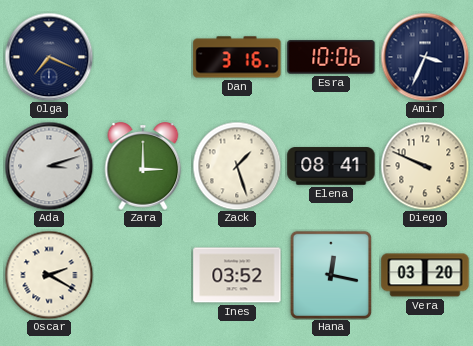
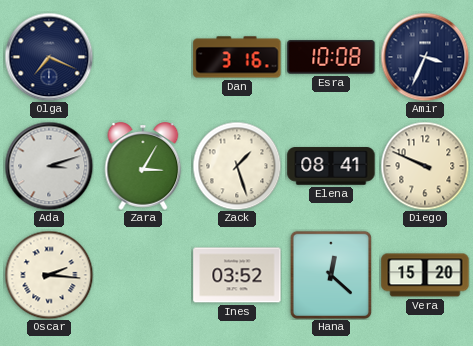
Esra: 10:06 -> 10:08 (331, 57)
Zara: 3:00 -> 3:05 (143, 166)
Oscar: 2:20 -> 2:16 (49, 275)
Hana: 12:17 -> 12:22 (331, 275)
Vera: 03:20 -> 15:20 (425, 275)
